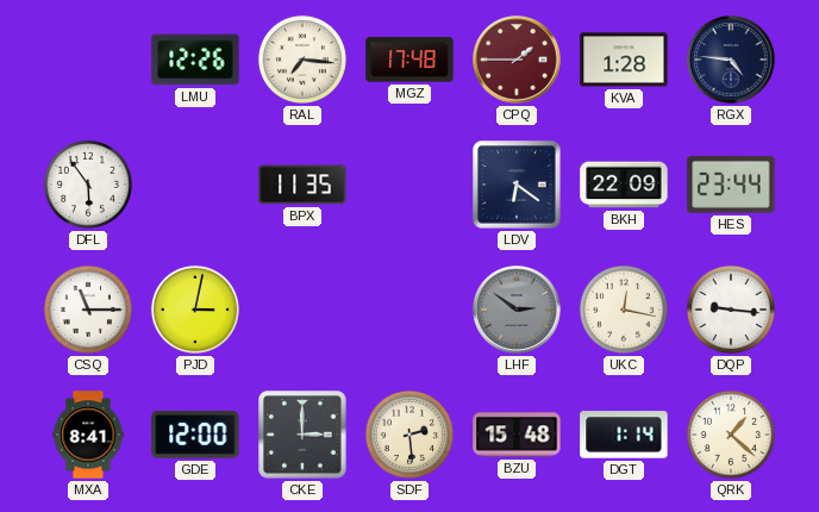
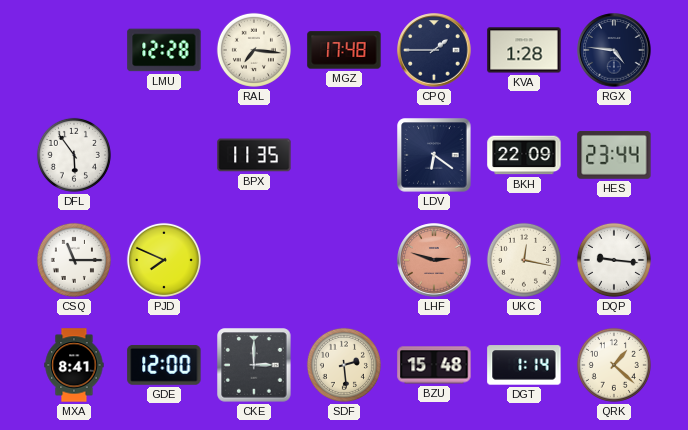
LMU: 12:26 -> 12:28 (164, 50)
CPQ dial: burgundy -> navy (434, 50)
PJD: 3:02 -> 7:49 (164, 260)
LHF: 2:51 -> 2:48 (434, 260)
LHF dial: grey -> salmon (434, 260)
